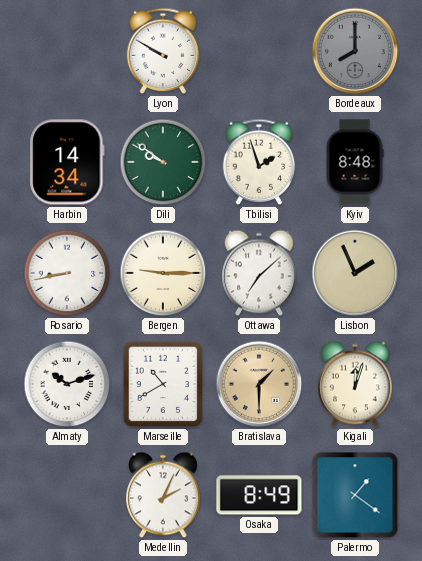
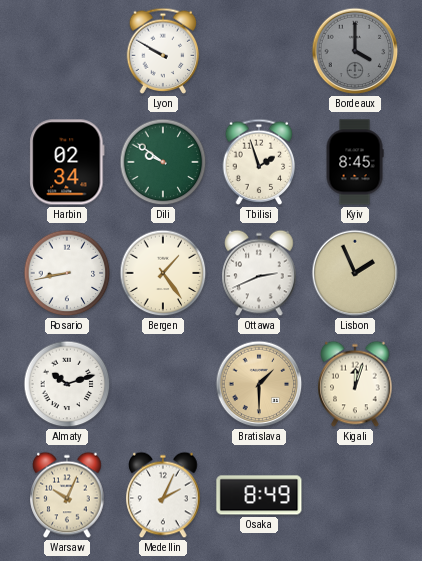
Bordeaux: 8:00 -> 4:00 (355, 51)
Harbin: 14:34 -> 02:34 (67, 162)
Kyiv: 8:48 -> 8:45 (355, 162)
Bergen: 9:15 -> 1:24 (163, 273)
Ottawa: 7:08 -> 2:41 (259, 273)
Marseille: 10:40 -> none (163, 384)
Warsaw: none -> 10:04 (67, 495)
Palermo: 1:21 -> none (355, 495)
